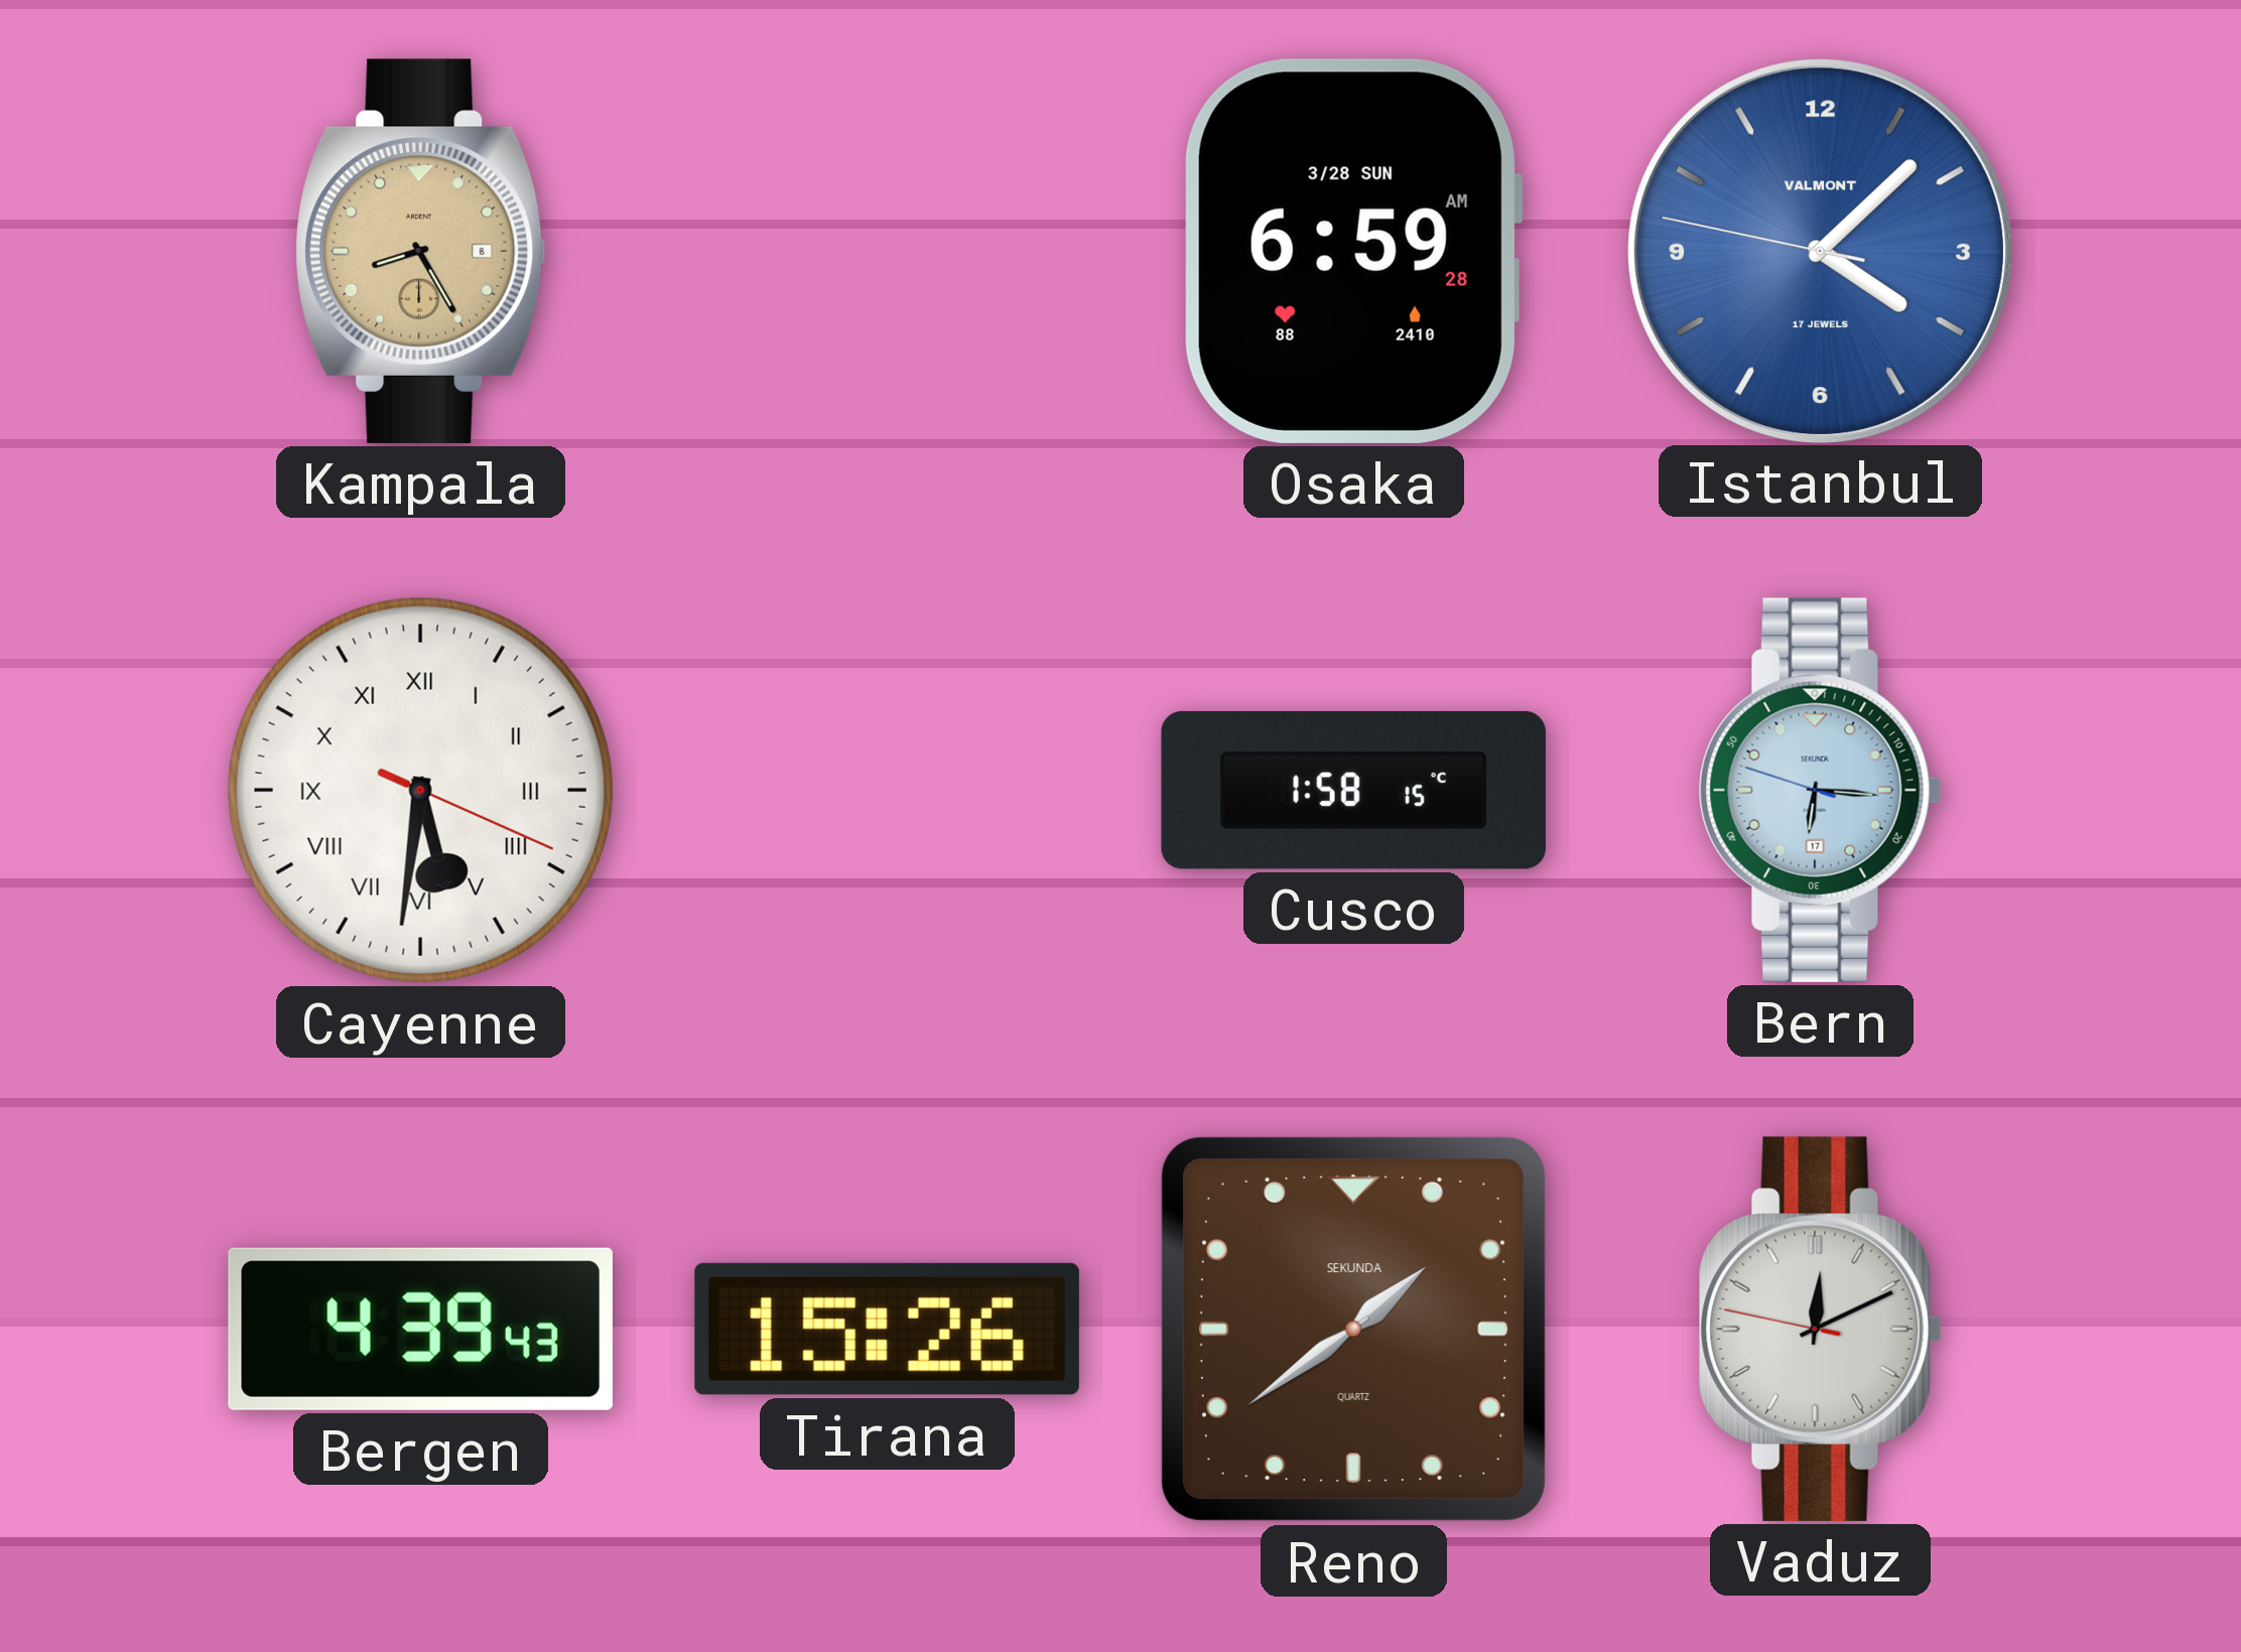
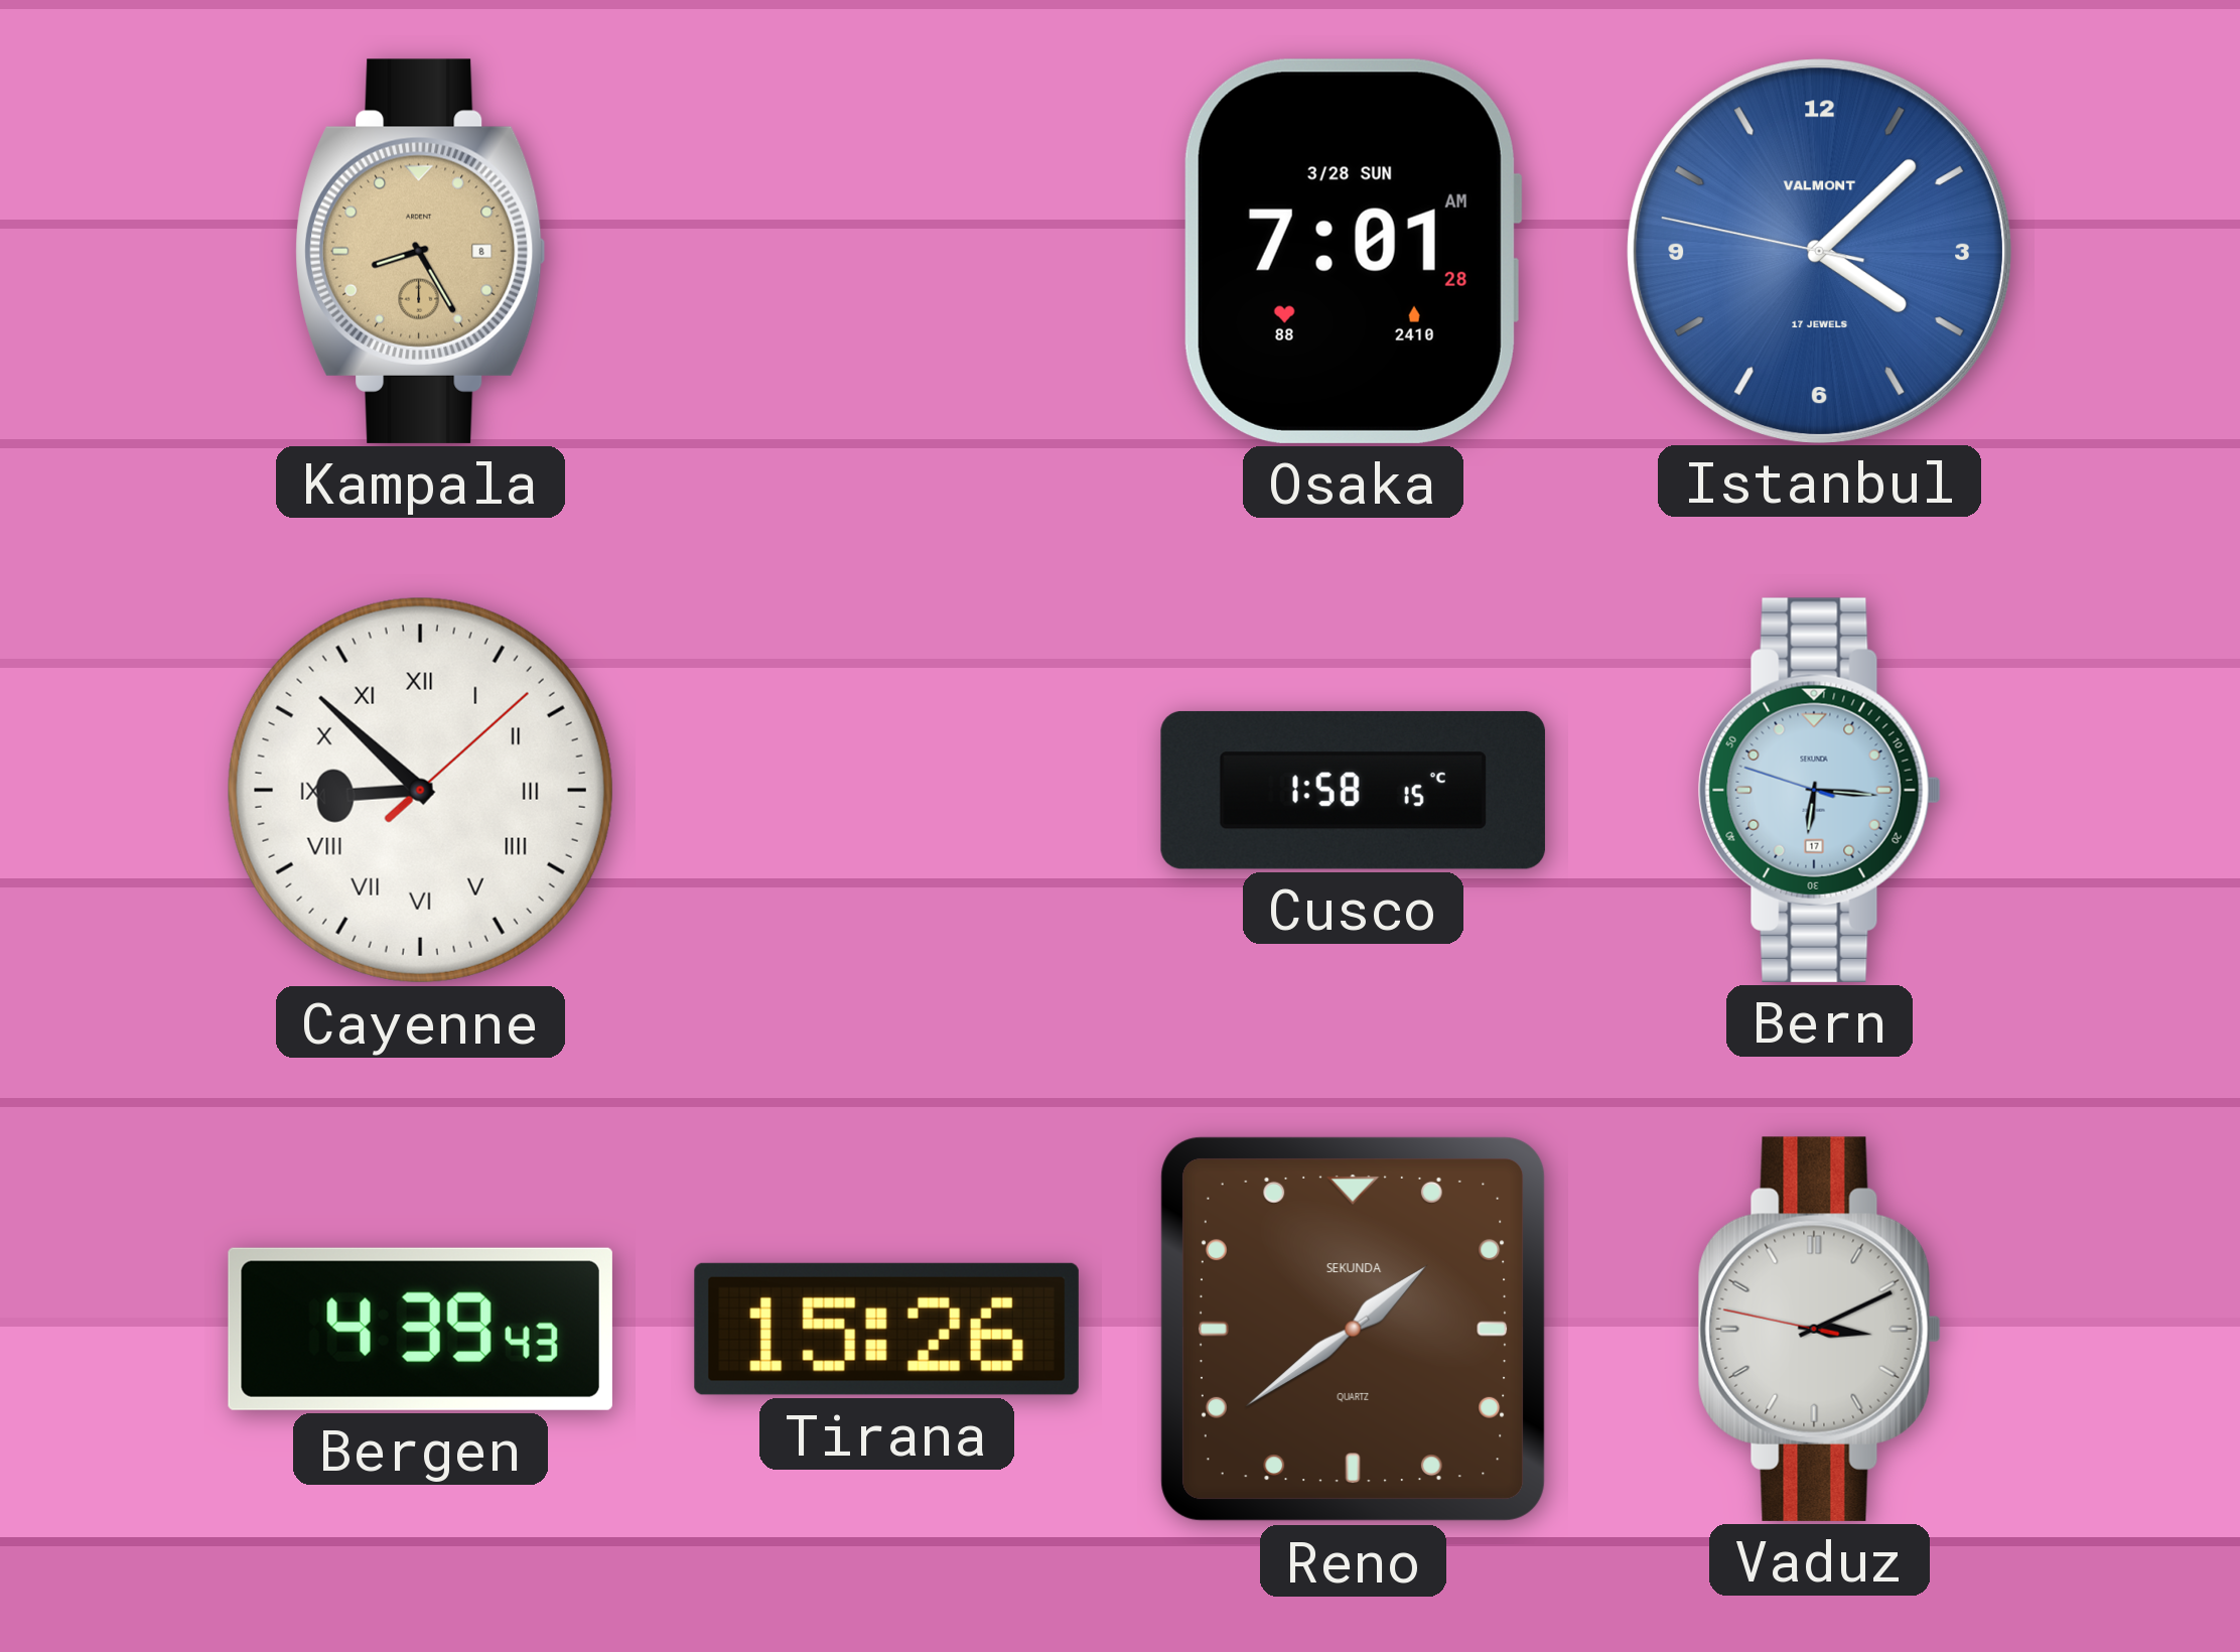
Osaka: 6:59 -> 7:01 (1353, 251)
Cayenne: 5:31 -> 8:52 (420, 790)
Vaduz: 12:10 -> 3:10 (1819, 1329)
